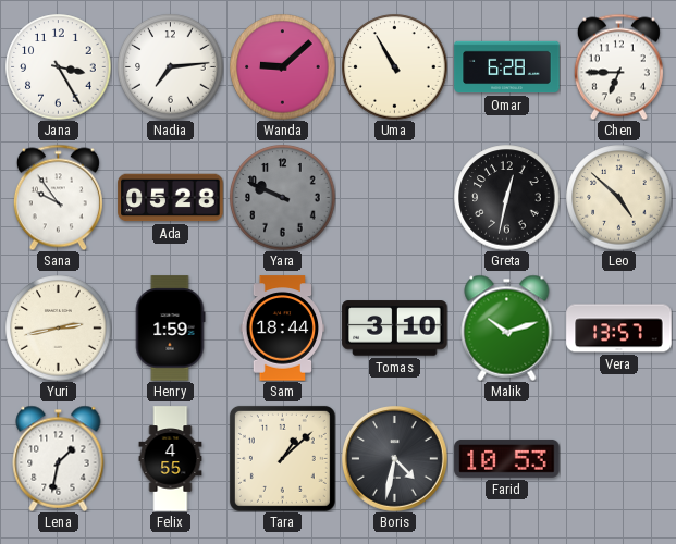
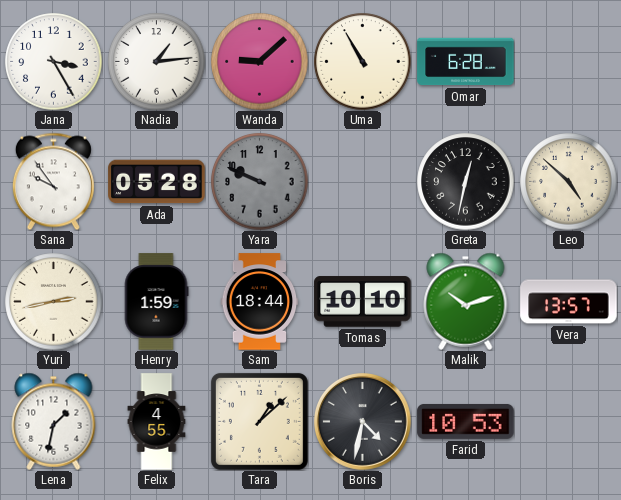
Nadia: 7:14 -> 1:14 (157, 62)
Chen: 6:45 -> none (618, 66)
Tomas: 3:10 -> 10:10 (363, 302)
